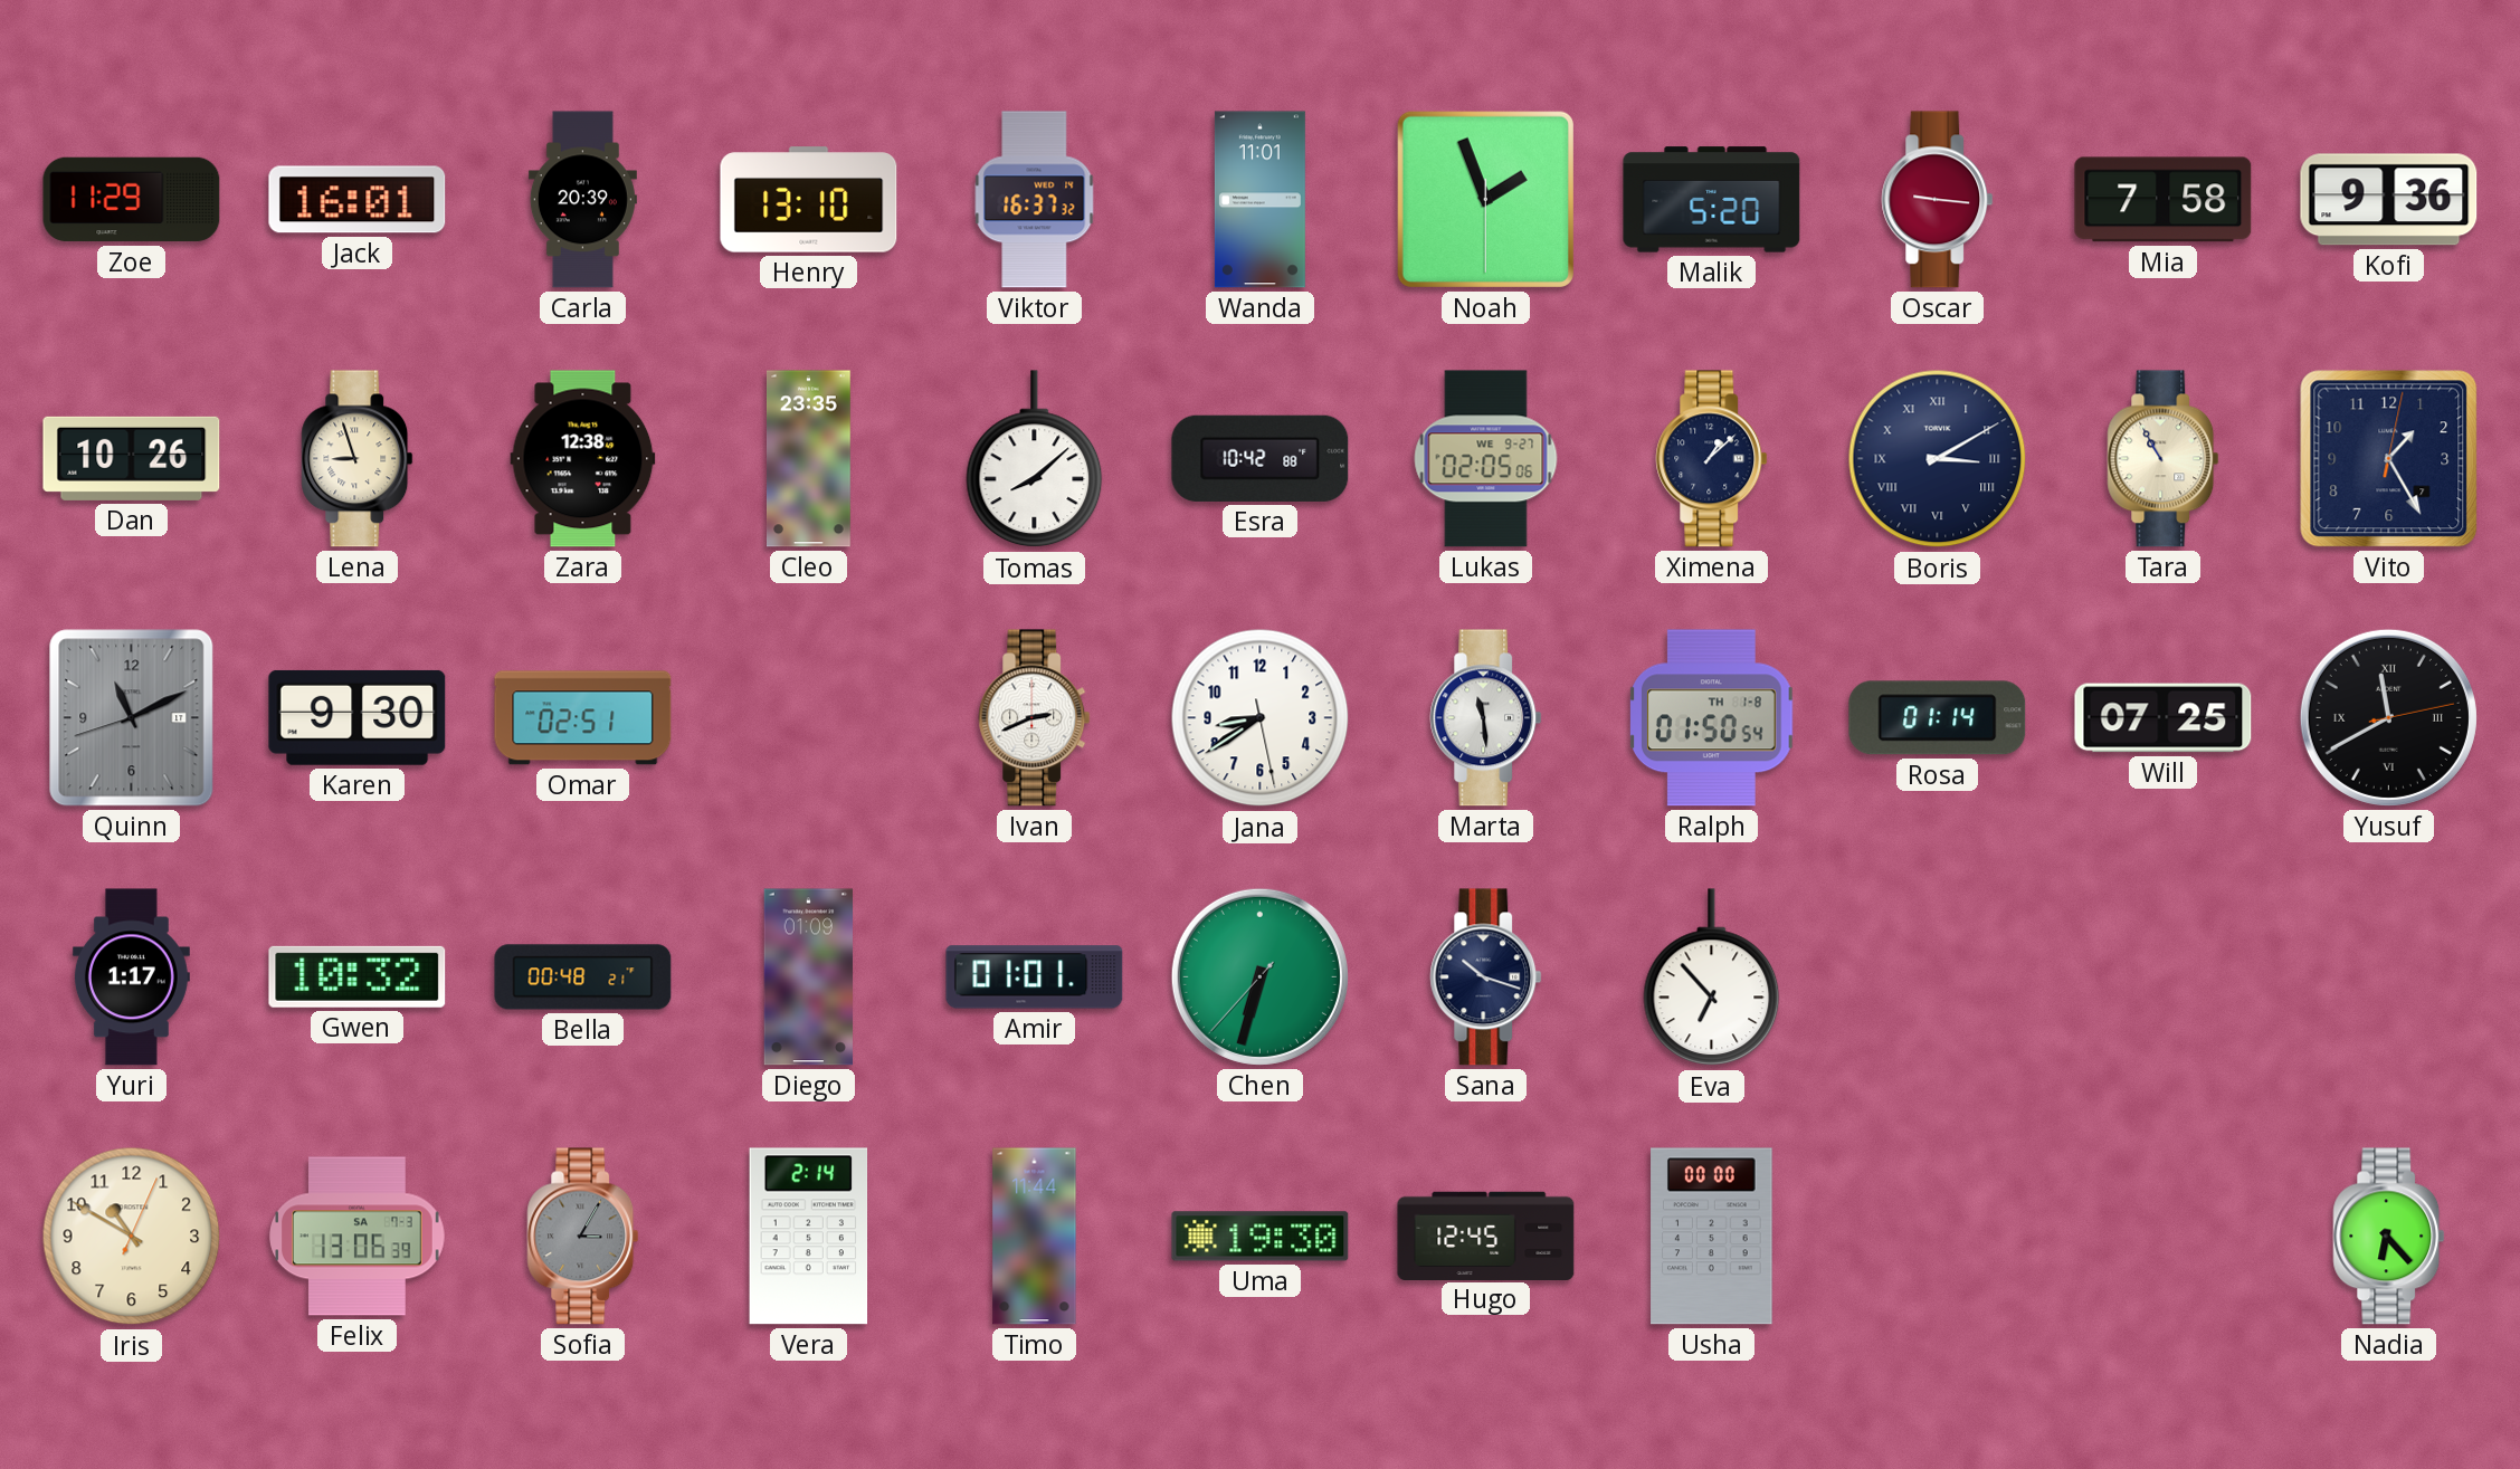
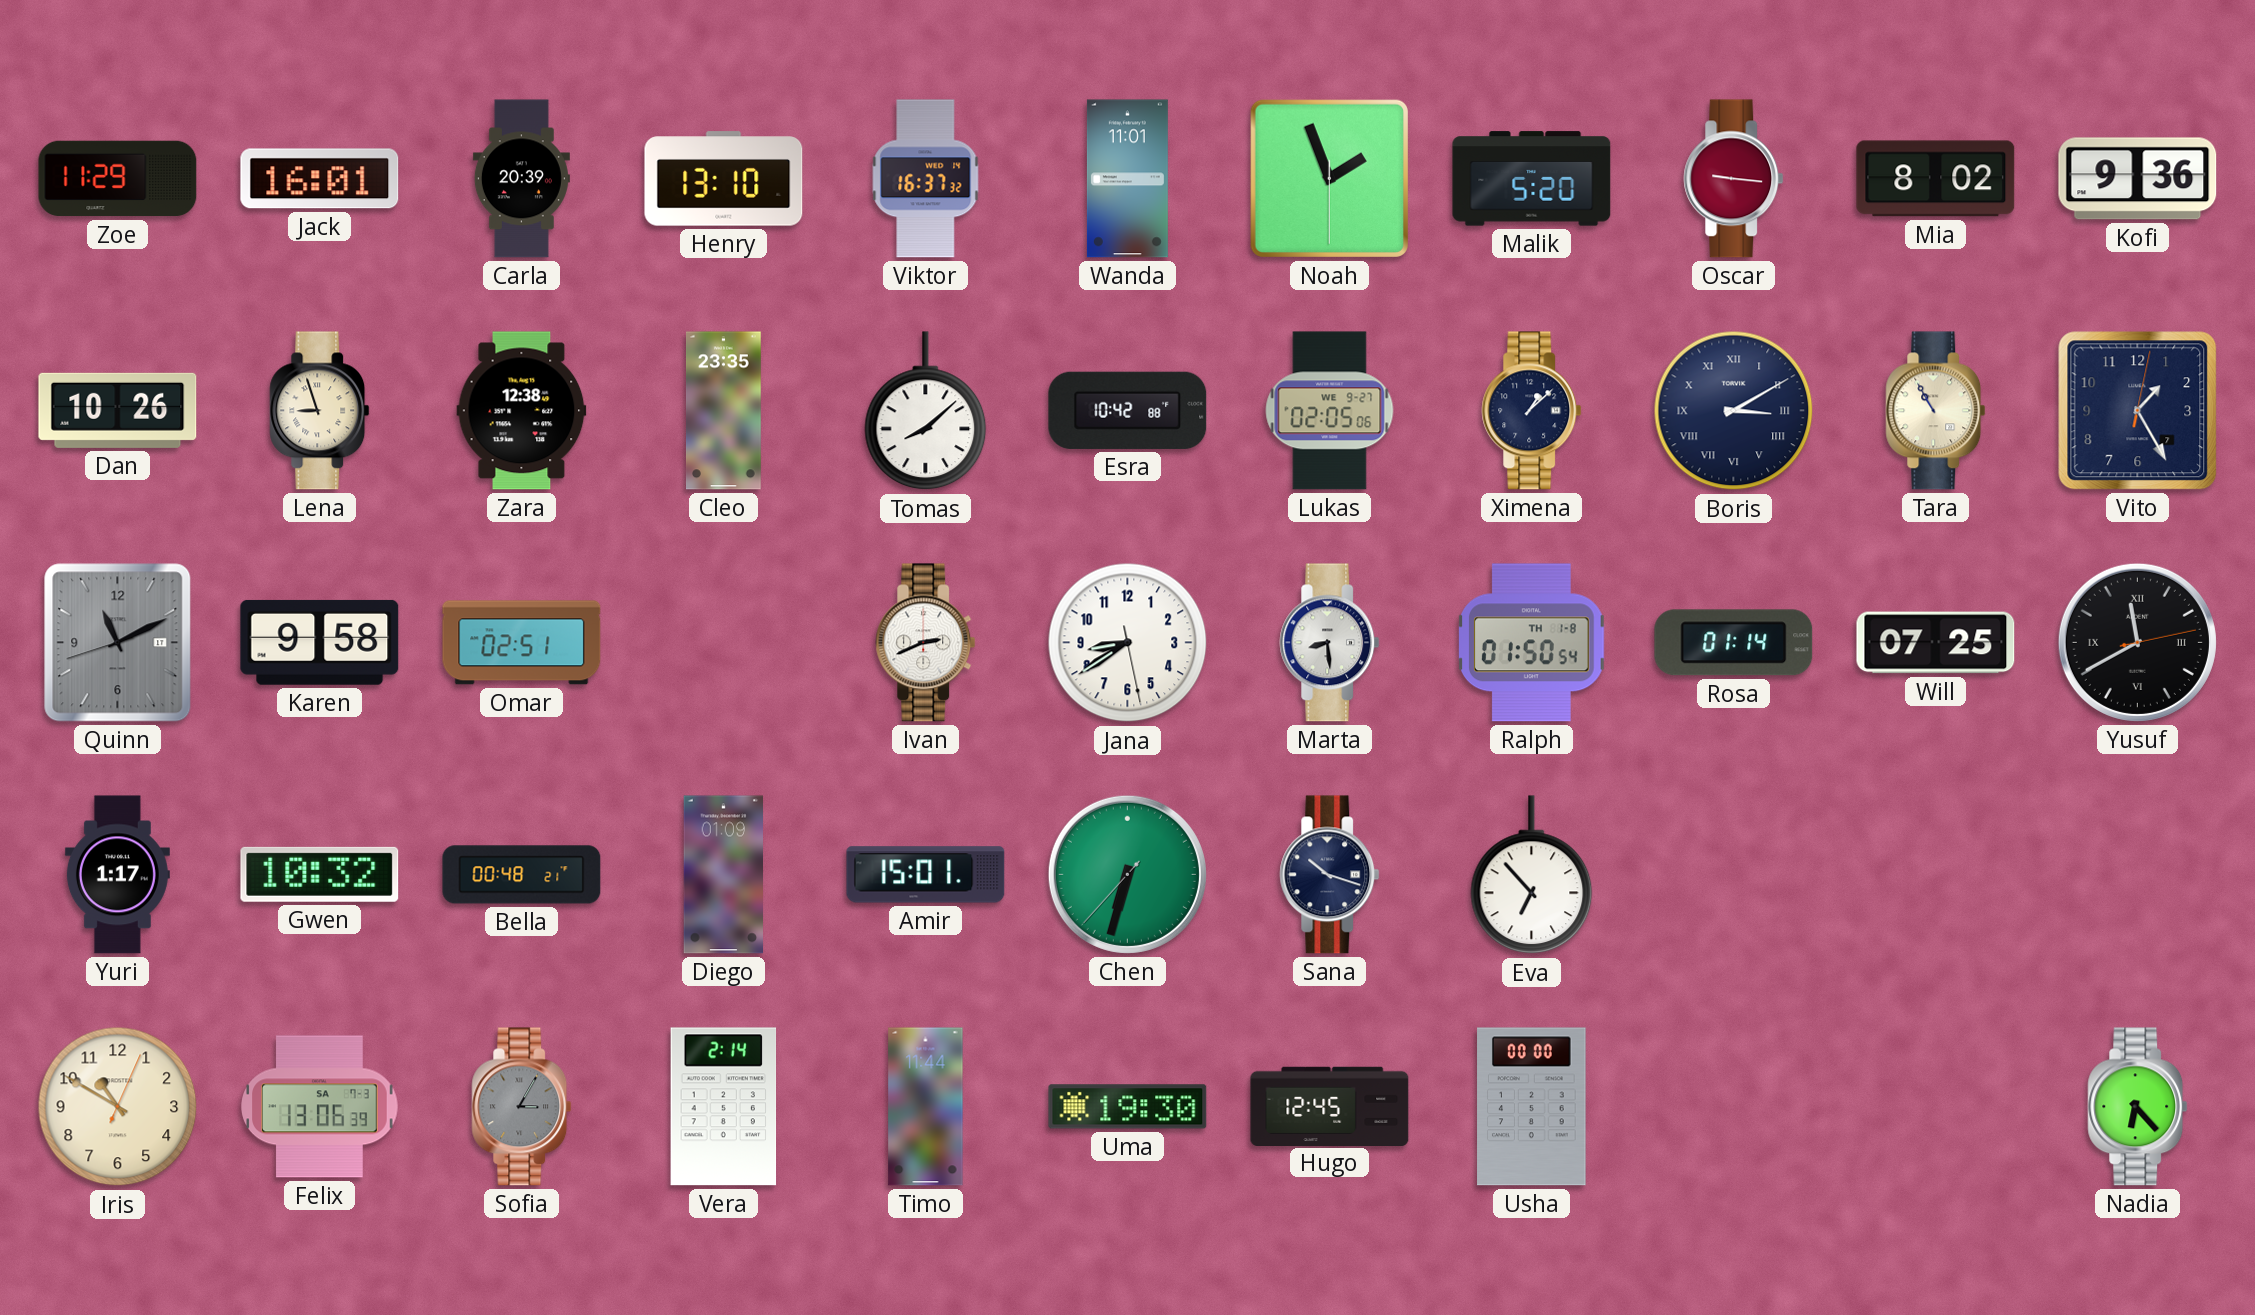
Mia: 7:58 -> 8:02 (1936, 179)
Karen: 9:30 -> 9:58 (320, 642)
Marta: 11:29 -> 8:29 (1330, 643)
Amir: 01:01 -> 15:01 (926, 875)
